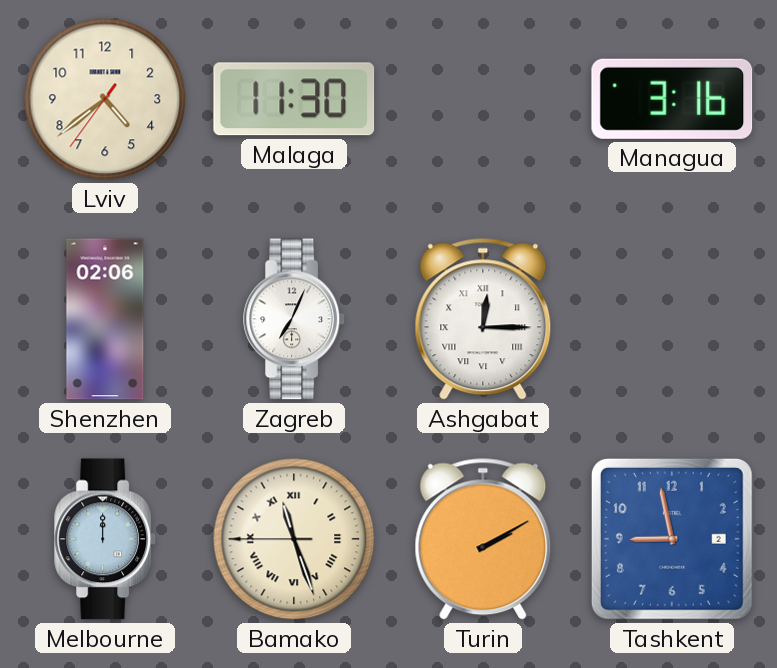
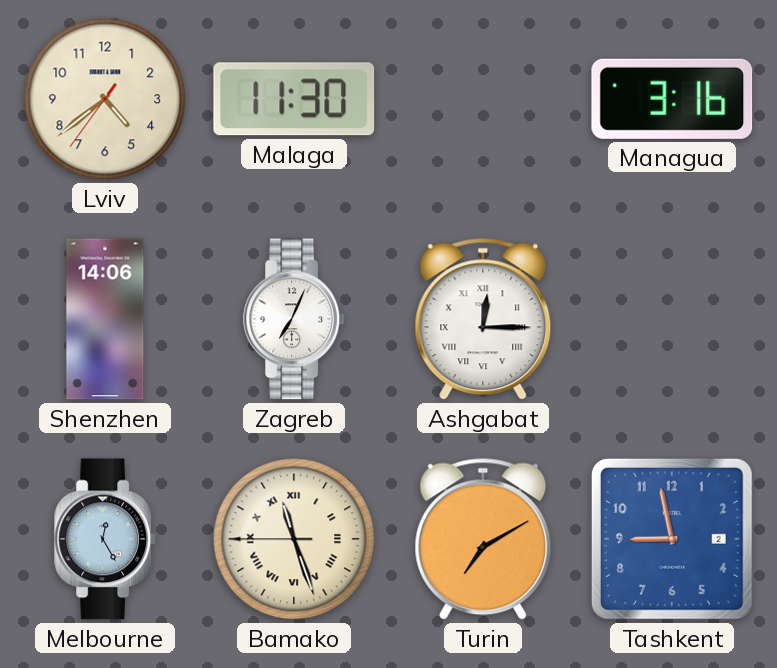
Shenzhen: 02:06 -> 14:06 (105, 319)
Melbourne: 12:00 -> 12:25 (106, 539)
Turin: 2:10 -> 7:10 (483, 539)
